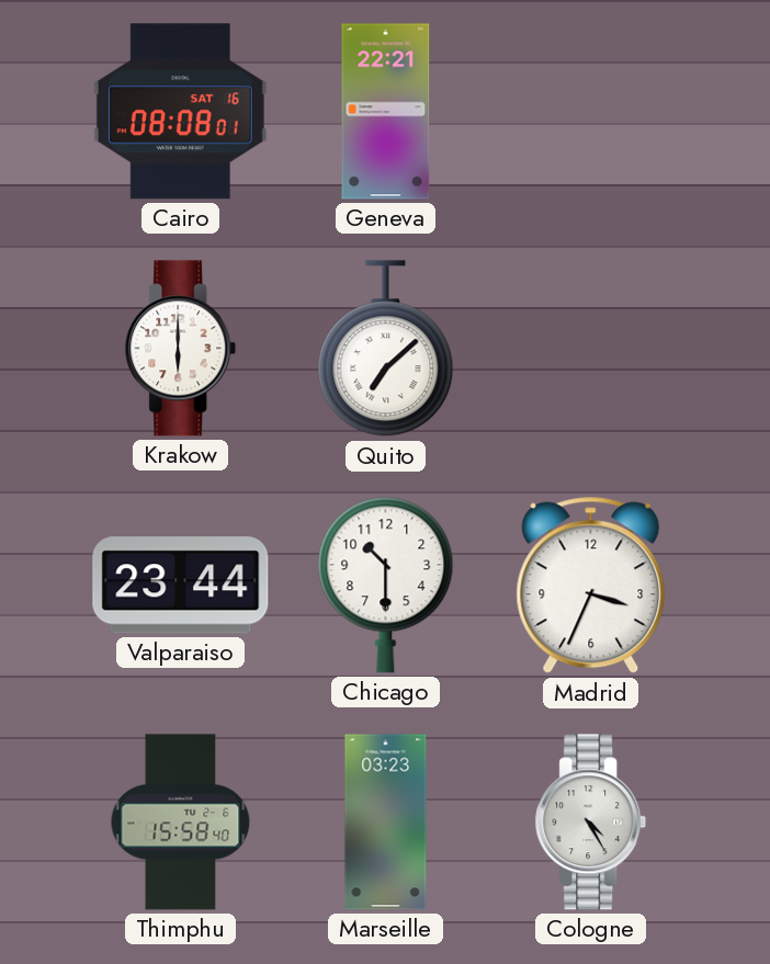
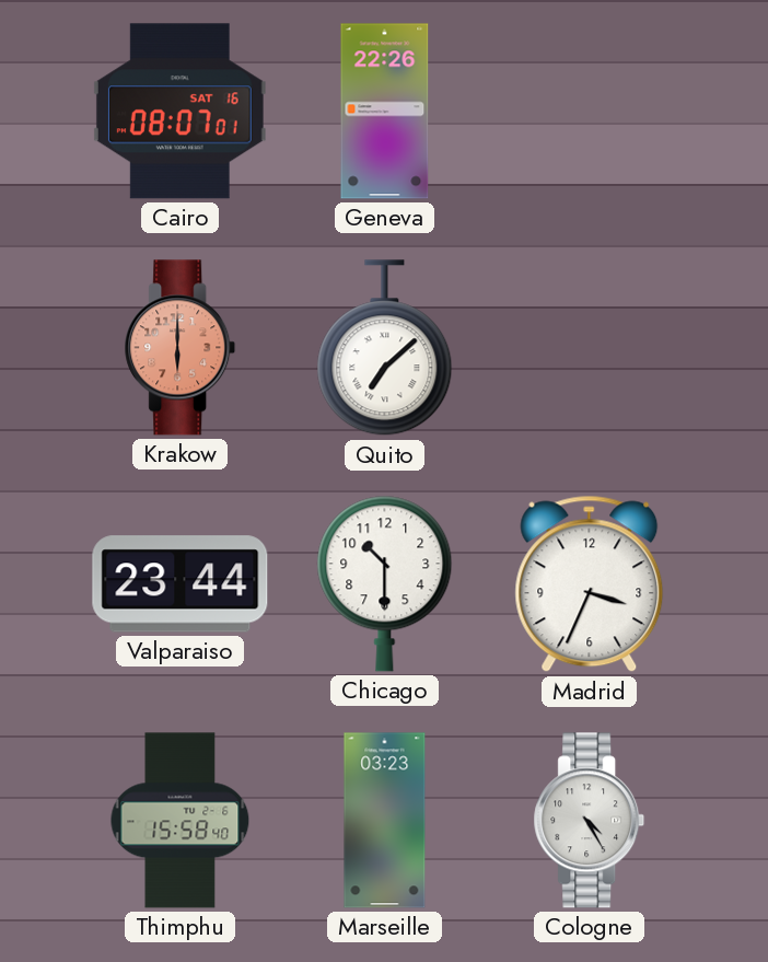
Cairo: 08:08 -> 08:07 (179, 112)
Geneva: 22:21 -> 22:26 (385, 112)
Krakow dial: white -> salmon (181, 348)
